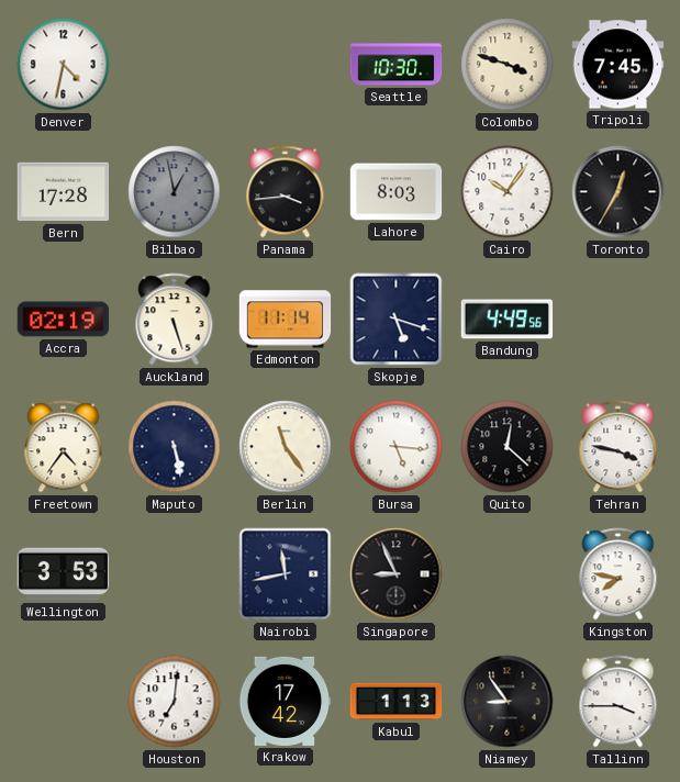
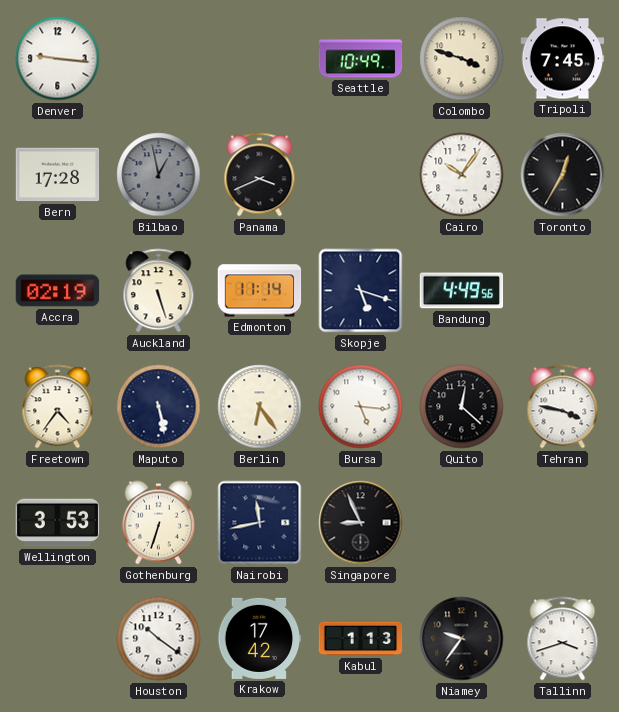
Denver: 4:32 -> 9:16 (58, 59)
Seattle: 10:30 -> 10:49 (361, 59)
Panama: 3:44 -> 3:41 (260, 175)
Lahore: 8:03 -> none (397, 192)
Berlin: 11:24 -> 6:24 (260, 407)
Gothenburg: none -> 6:33 (158, 523)
Kingston: 7:47 -> none (618, 574)
Houston: 7:01 -> 10:21 (159, 639)
Niamey: 8:54 -> 9:36 (462, 639)
Tallinn: 3:45 -> 3:42 (563, 639)
